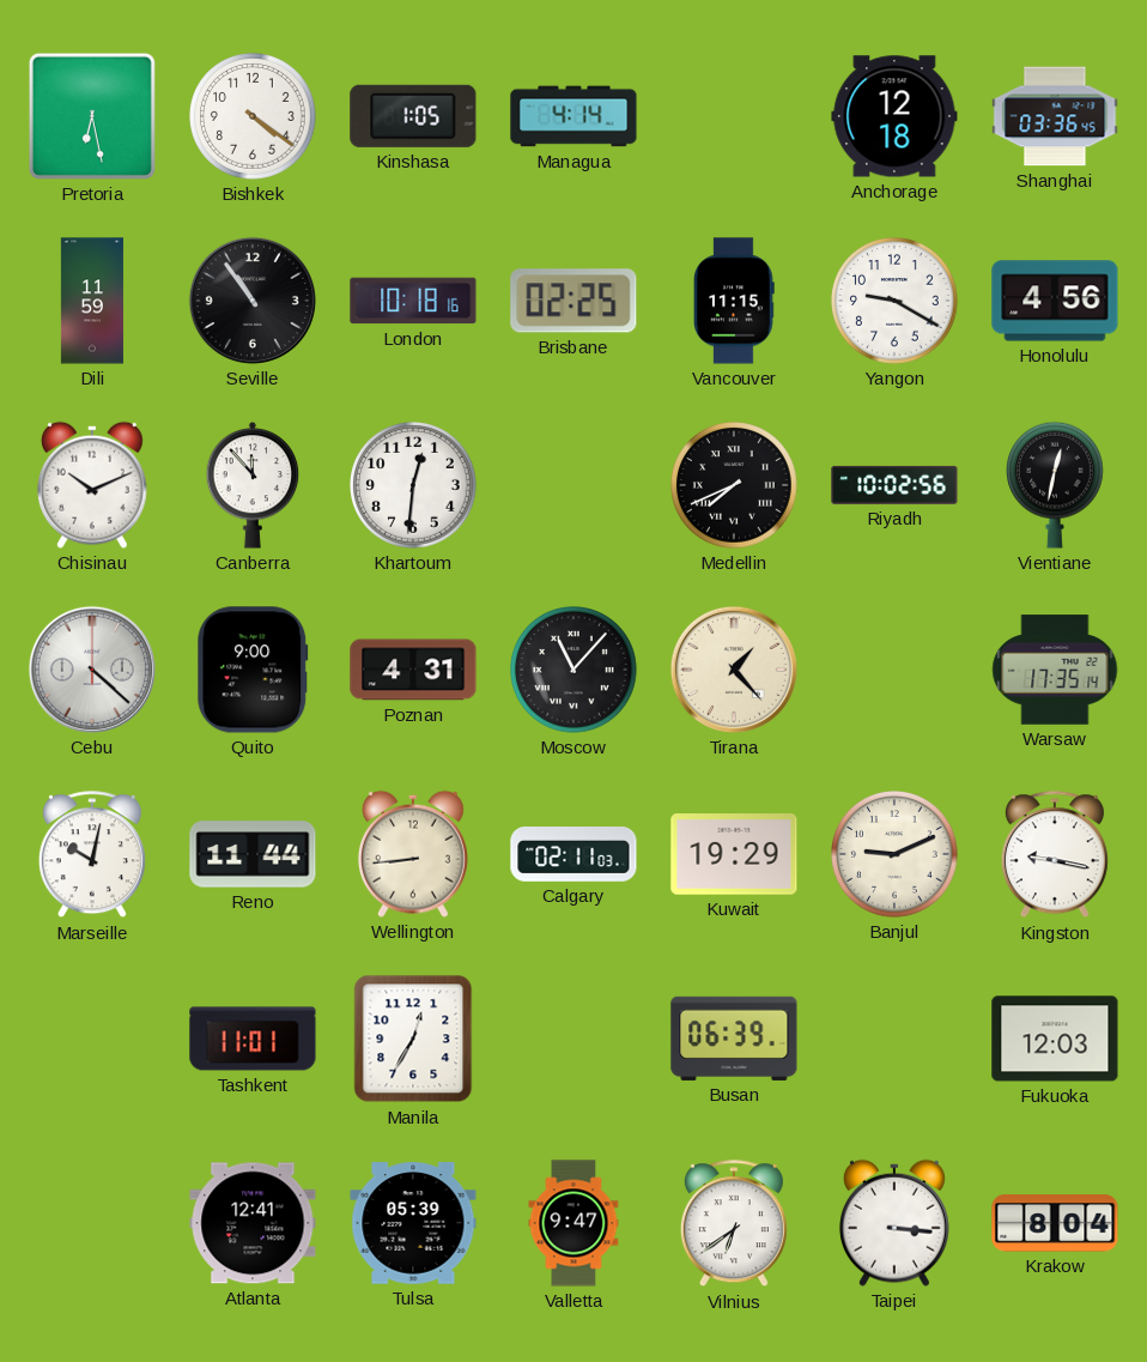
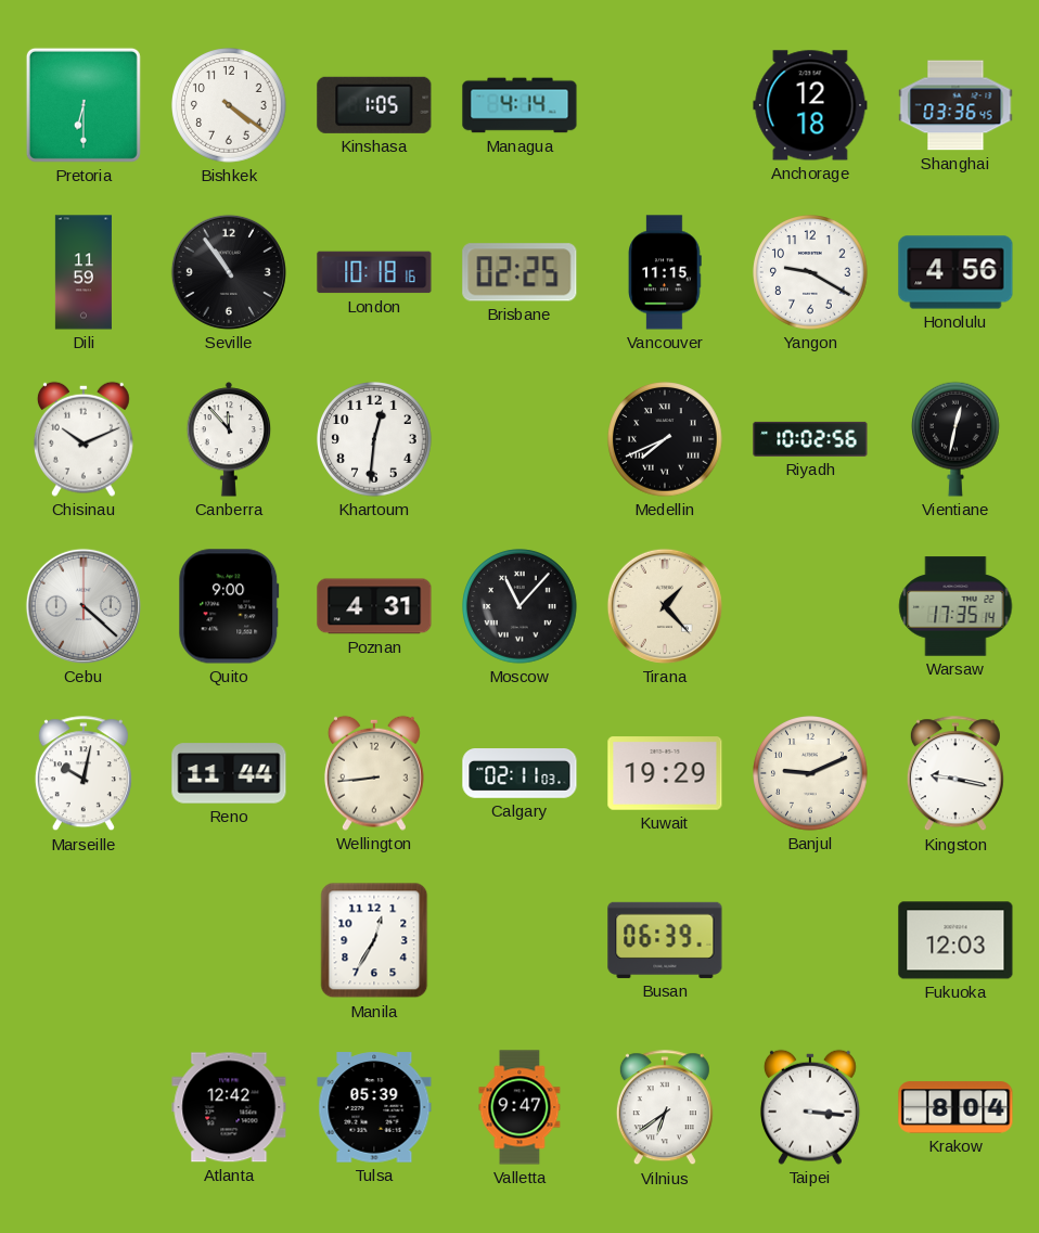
Pretoria: 6:28 -> 6:30 (84, 105)
Tashkent: 11:01 -> none (253, 1039)
Atlanta: 12:41 -> 12:42 (229, 1107)
